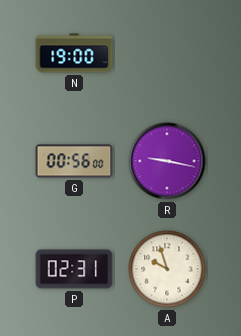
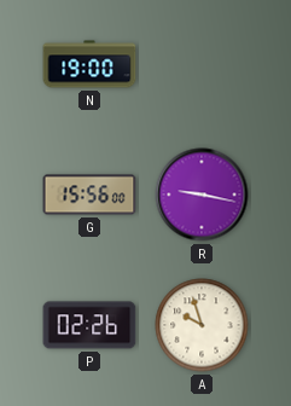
G: 00:56 -> 15:56 (89, 195)
P: 02:31 -> 02:26 (89, 325)
